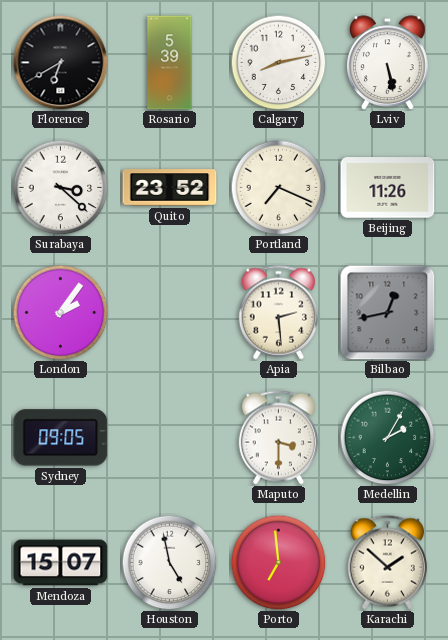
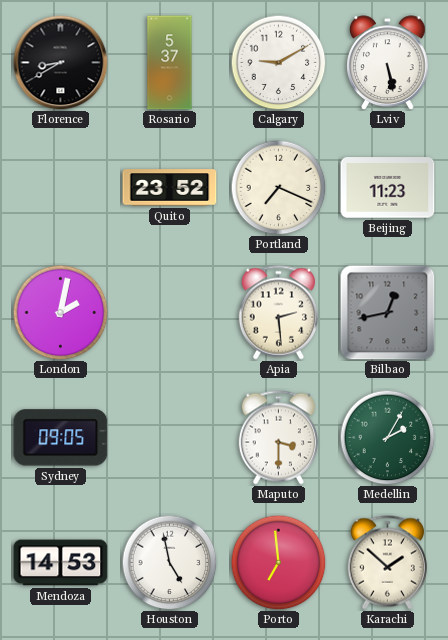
Florence: 6:40 -> 8:40 (60, 62)
Rosario: 5:39 -> 5:37 (170, 63)
Calgary: 8:13 -> 9:10 (278, 62)
Surabaya: 3:22 -> none (60, 187)
Beijing: 11:26 -> 11:23 (388, 188)
London: 2:06 -> 2:02 (60, 312)
Mendoza: 15:07 -> 14:53 (61, 563)
